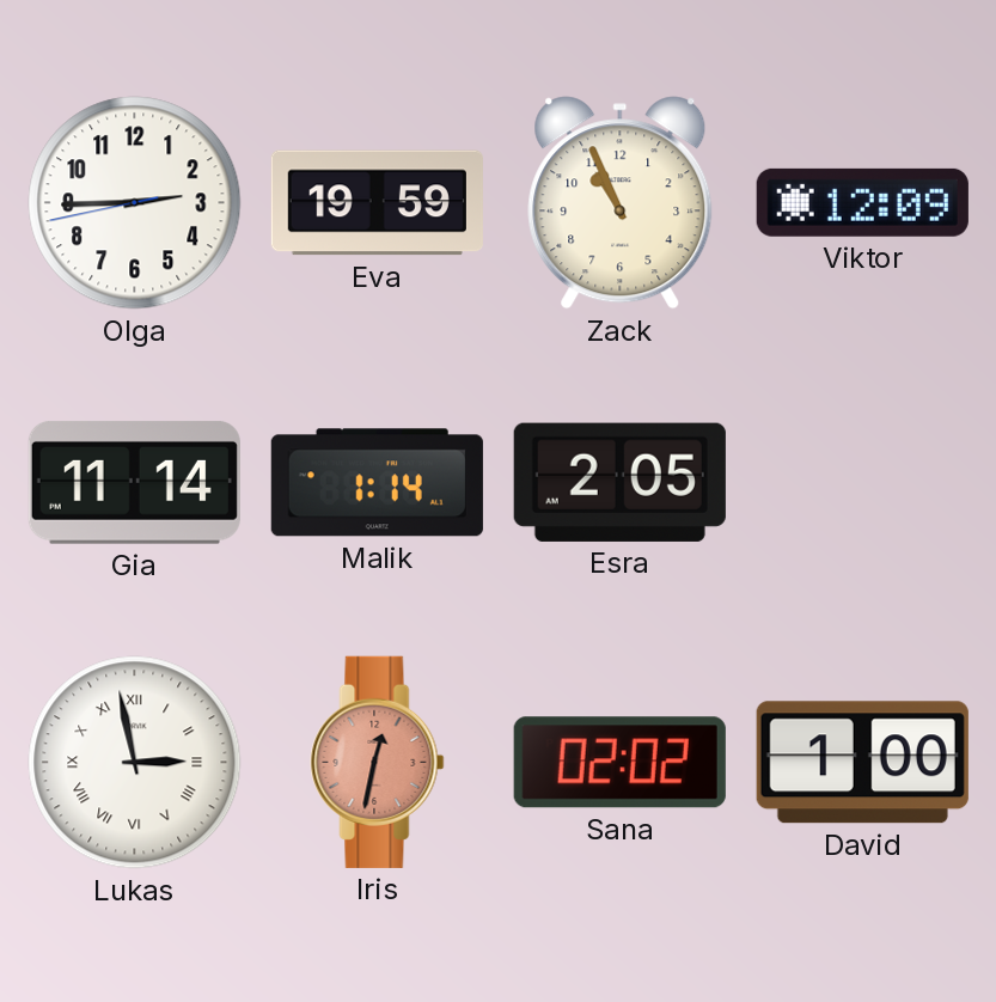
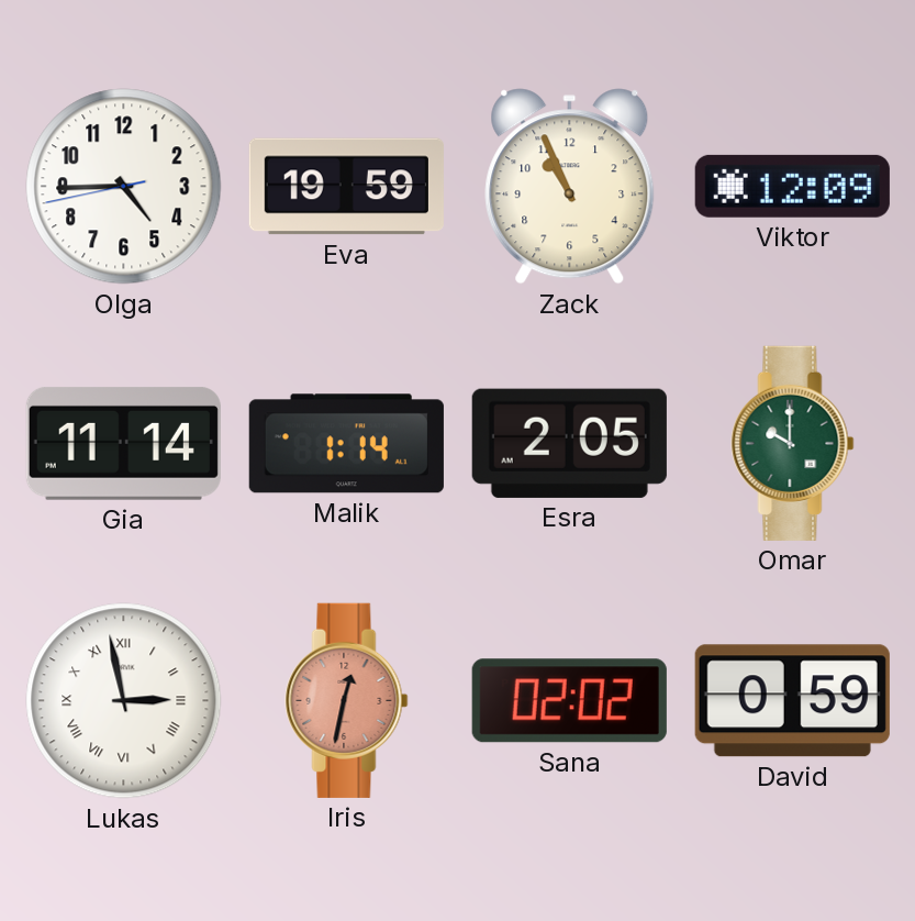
Olga: 2:44 -> 4:44 (124, 187)
Omar: none -> 10:00 (793, 443)
David: 1:00 -> 0:59 (792, 701)
